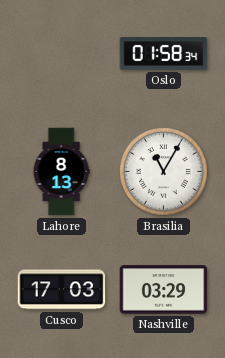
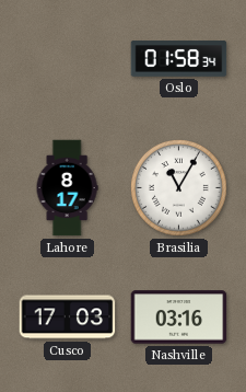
Lahore: 8:13 -> 8:17 (67, 188)
Nashville: 03:29 -> 03:16 (179, 318)
